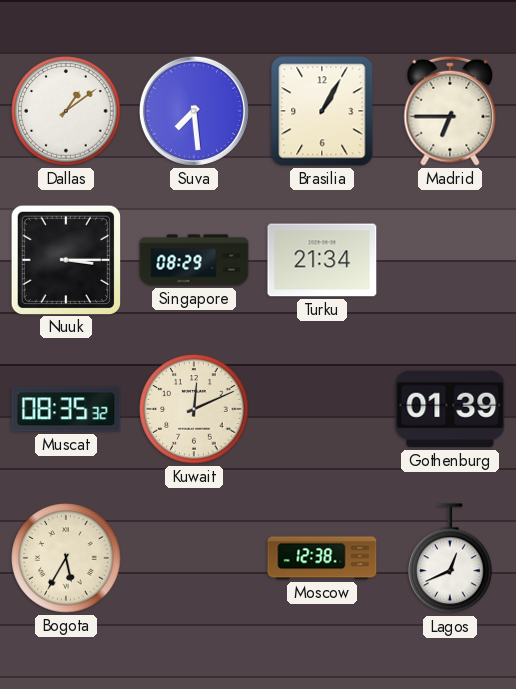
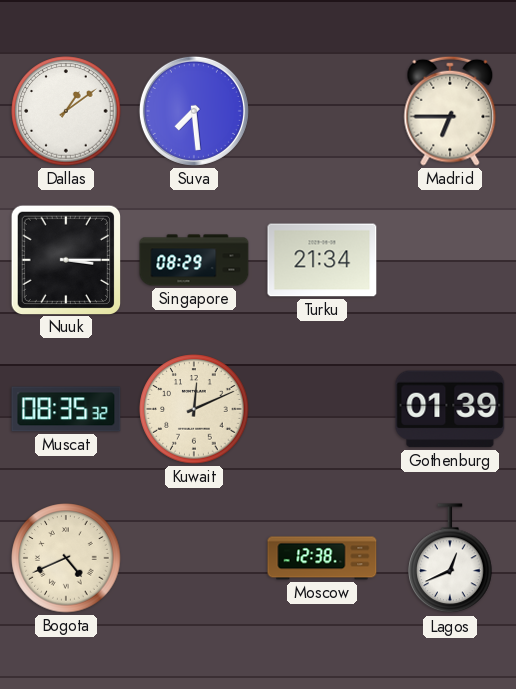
Brasilia: 1:05 -> none (322, 111)
Bogota: 5:35 -> 4:41 (66, 558)
